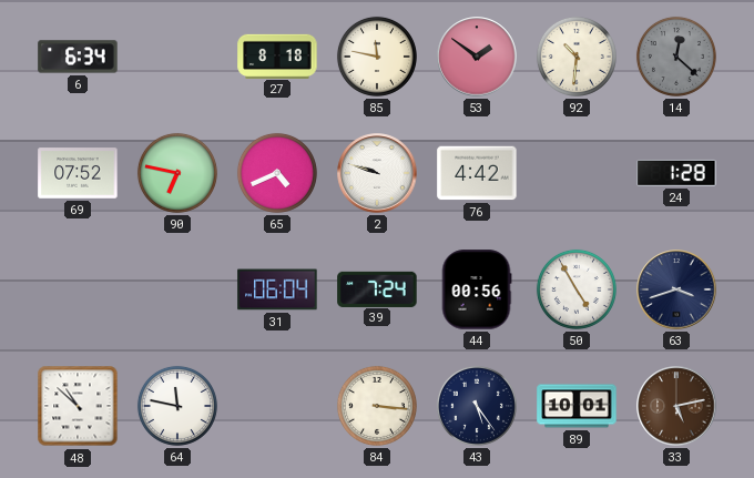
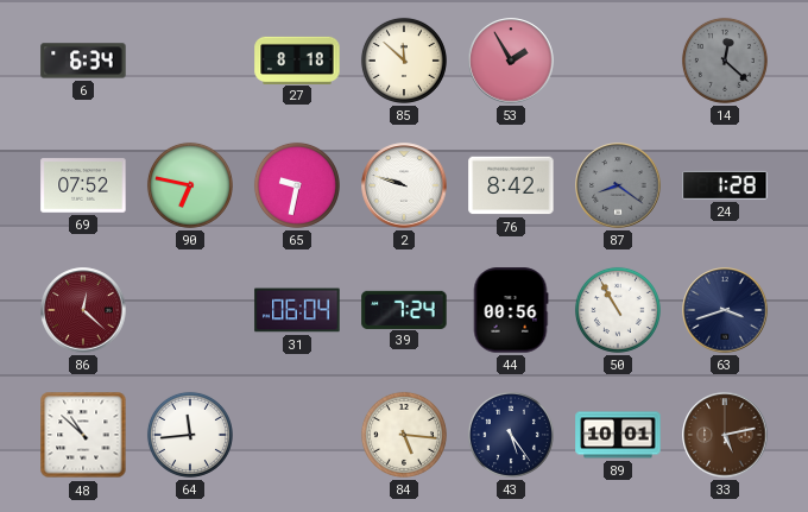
85: 11:47 -> 11:52 (404, 61)
53: 1:51 -> 1:55 (511, 61)
92: 10:31 -> none (577, 57)
65: 4:41 -> 9:32 (297, 185)
76: 4:42 -> 8:42 (511, 185)
87: none -> 8:21 (618, 185)
86: none -> 12:22 (83, 310)
50: 4:55 -> 10:55 (618, 310)
64: 11:47 -> 11:44 (190, 435)
84: 3:16 -> 5:16 (404, 435)
